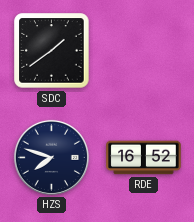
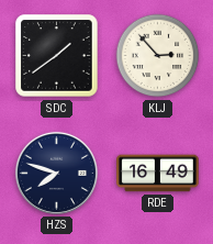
KLJ: none -> 2:53 (158, 56)
RDE: 16:52 -> 16:49 (158, 174)
